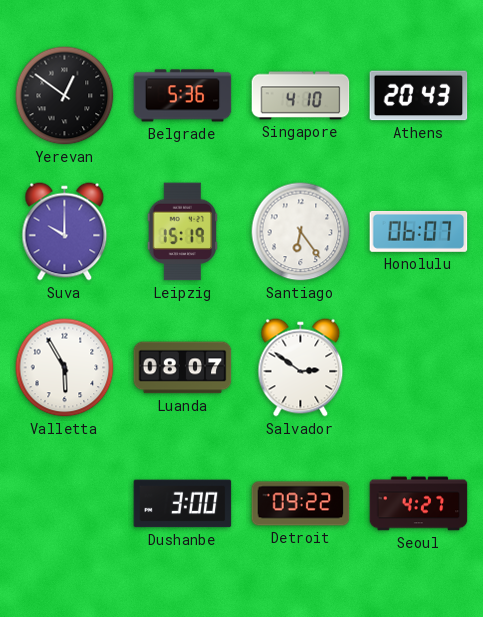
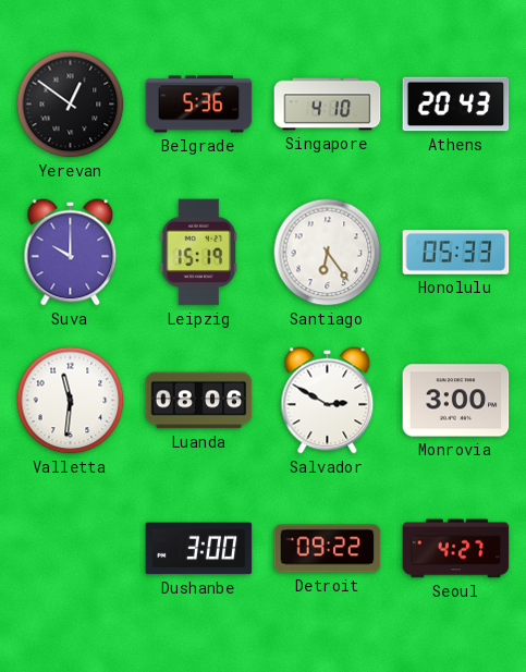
Honolulu: 06:07 -> 05:33 (456, 252)
Valletta: 5:55 -> 11:31 (71, 401)
Luanda: 08:07 -> 08:06 (199, 401)
Salvador: 2:51 -> 2:50 (328, 401)
Monrovia: none -> 3:00 (456, 401)
